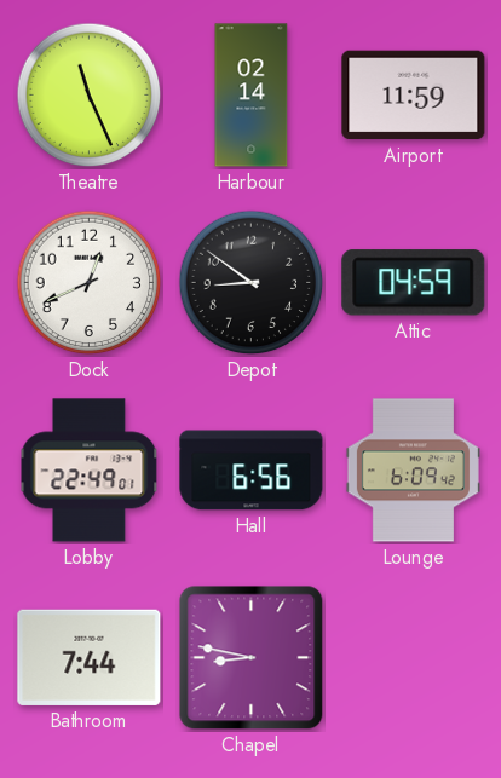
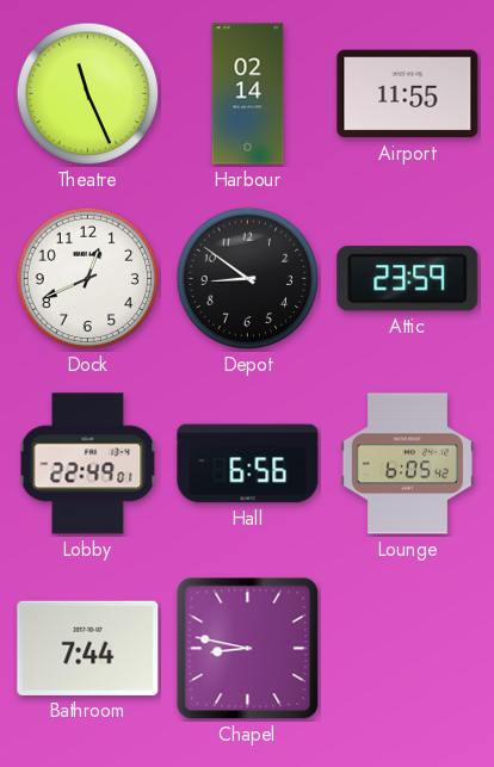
Airport: 11:59 -> 11:55 (408, 94)
Attic: 04:59 -> 23:59 (408, 279)
Lounge: 6:09 -> 6:05 (407, 464)
